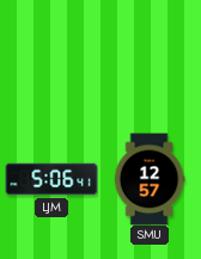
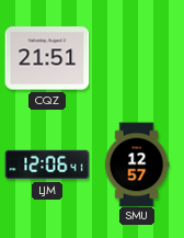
CQZ: none -> 21:51 (47, 58)
LJM: 5:06 -> 12:06 (47, 165)
